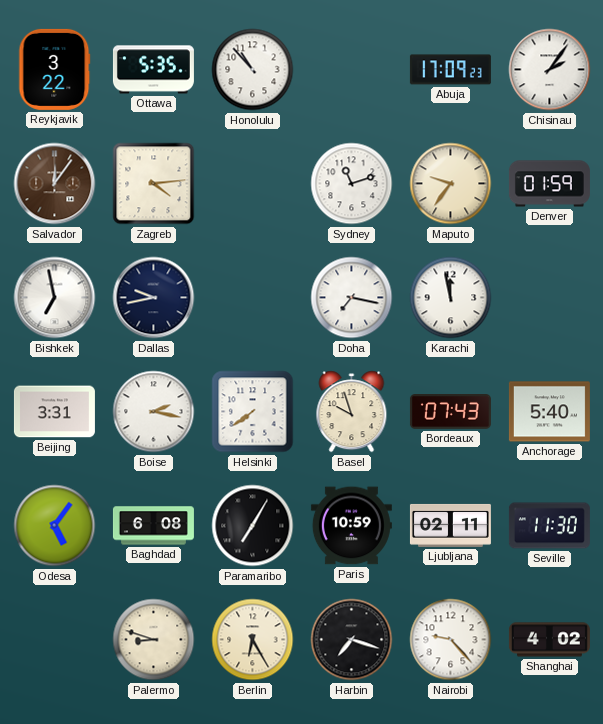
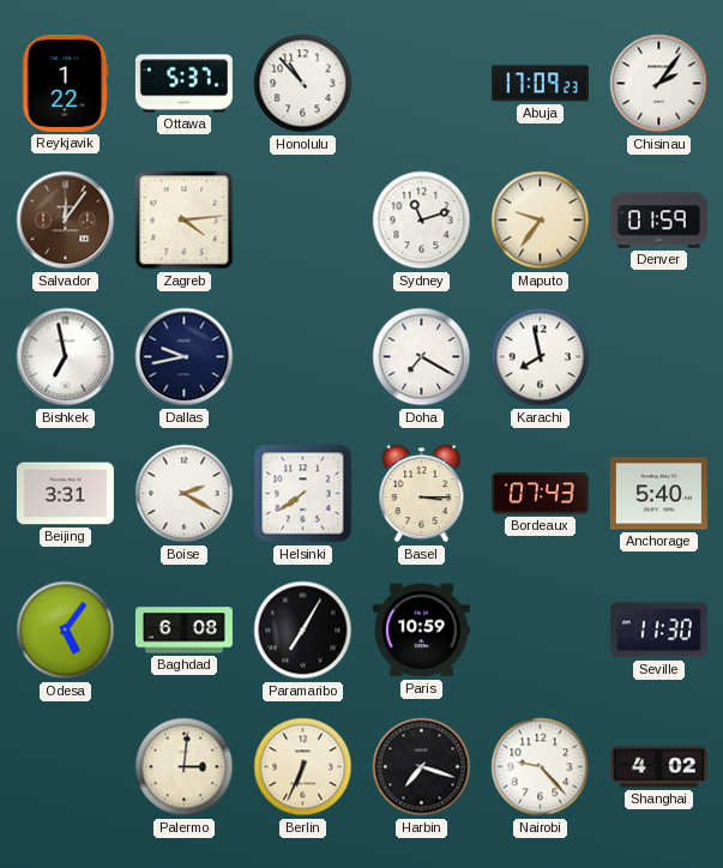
Reykjavik: 3:22 -> 1:22 (66, 83)
Ottawa: 5:35 -> 5:37 (183, 84)
Doha: 7:17 -> 7:20 (422, 357)
Karachi: 11:58 -> 7:58 (541, 357)
Boise: 2:17 -> 2:20 (185, 494)
Basel: 9:57 -> 3:15 (422, 494)
Ljubljana: 02:11 -> none (450, 525)
Palermo: 8:48 -> 3:01 (185, 767)
Berlin: 6:25 -> 6:34 (303, 767)
